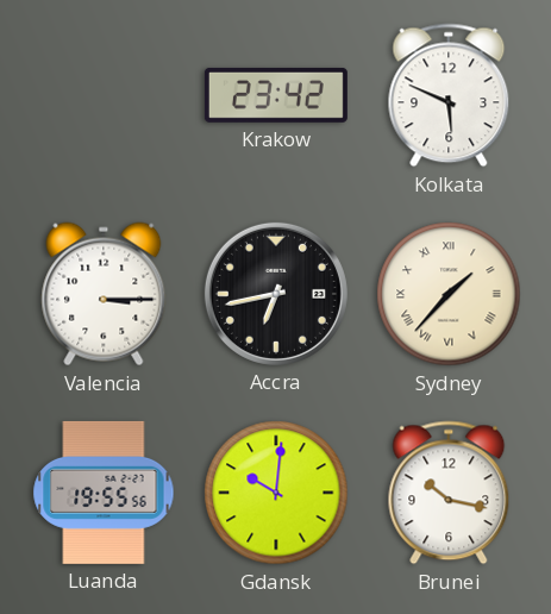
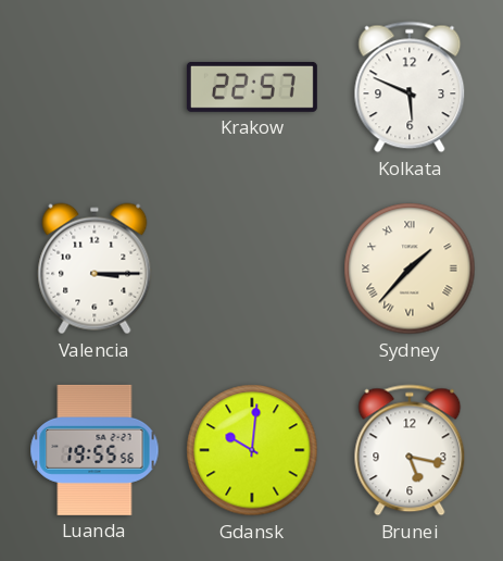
Krakow: 23:42 -> 22:57 (252, 87)
Accra: 6:43 -> none (276, 294)
Brunei: 10:17 -> 5:17 (410, 450)
